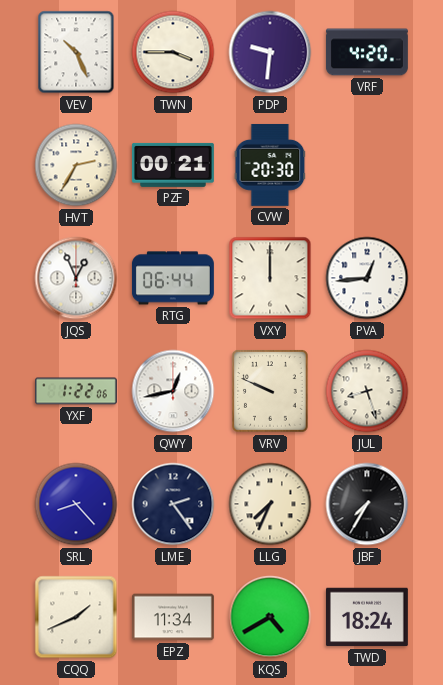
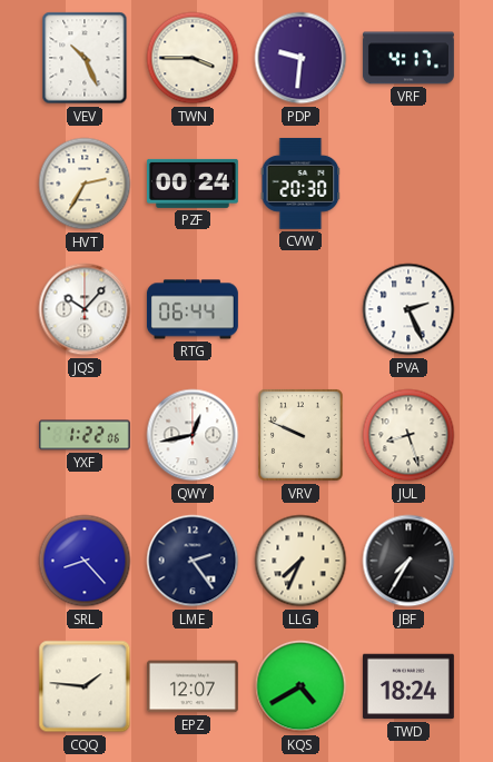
VRF: 4:20 -> 4:17 (408, 58)
PZF: 00:21 -> 00:24 (193, 184)
JQS: 12:56 -> 10:07 (85, 309)
VXY: 12:00 -> none (270, 278)
PVA: 12:44 -> 2:26 (408, 309)
CQQ: 1:41 -> 1:46 (85, 686)
EPZ: 11:34 -> 12:07 (193, 686)
